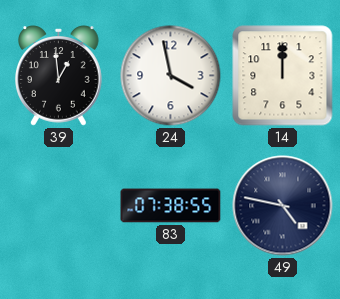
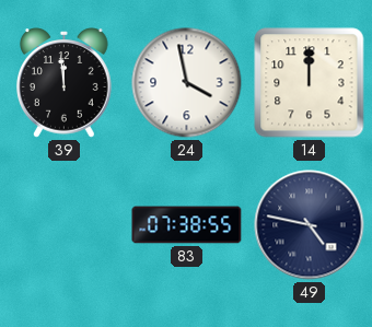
39: 12:59 -> 11:59 (65, 83)
